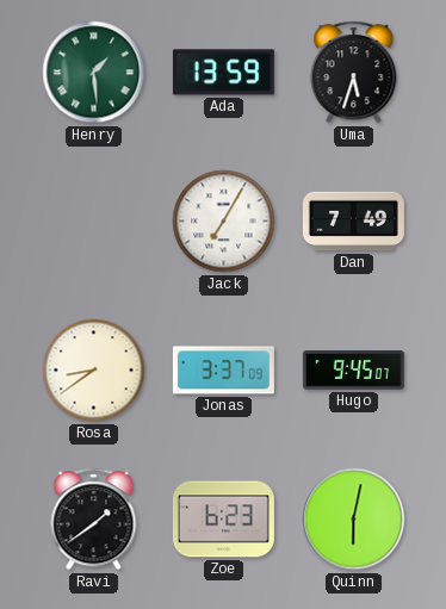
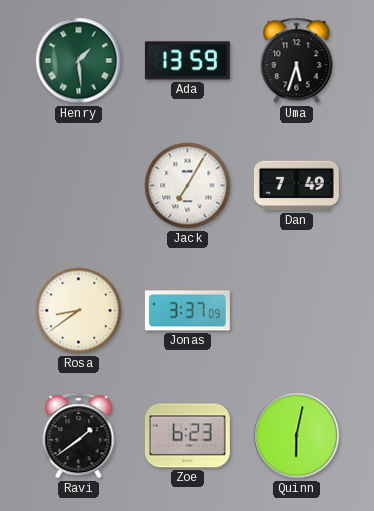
Hugo: 9:45 -> none (353, 371)
